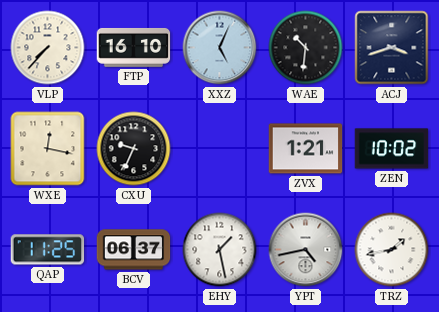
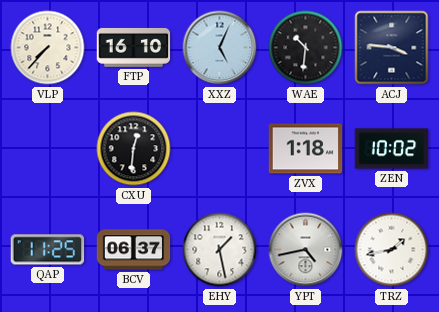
ACJ: 3:42 -> 3:46 (392, 48)
WXE: 12:17 -> none (48, 149)
CXU: 9:34 -> 12:31 (134, 149)
ZVX: 1:21 -> 1:18 (306, 149)
